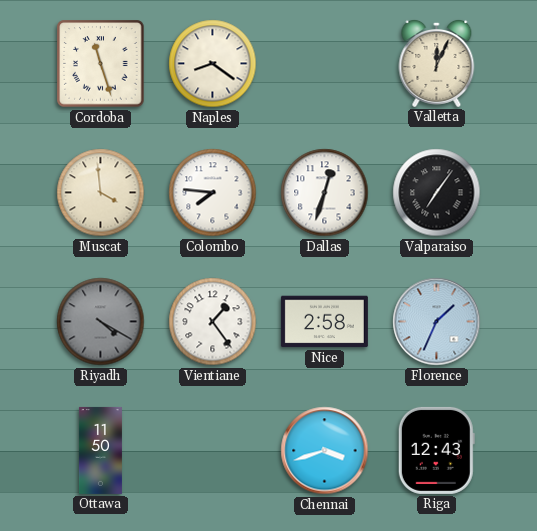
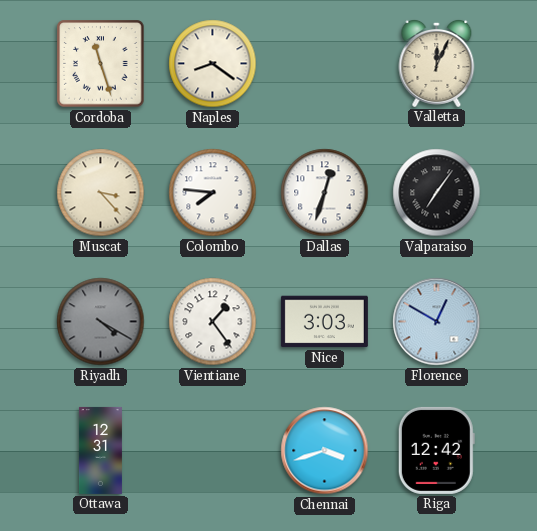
Muscat: 3:59 -> 3:23 (101, 193)
Nice: 2:58 -> 3:03 (324, 322)
Florence: 1:34 -> 12:50 (437, 322)
Ottawa: 11:50 -> 12:31 (100, 450)
Riga: 12:43 -> 12:42 (436, 450)
